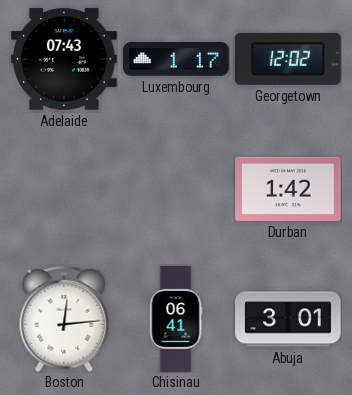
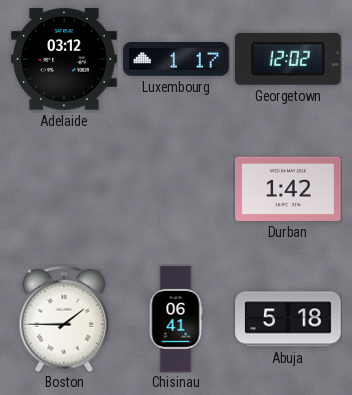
Adelaide: 07:43 -> 03:12 (64, 59)
Boston: 12:14 -> 1:45 (64, 319)
Abuja: 3:01 -> 5:18 (288, 319)
